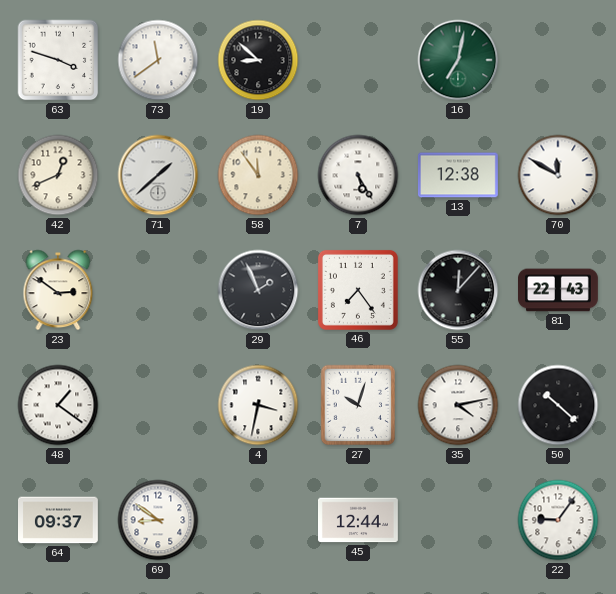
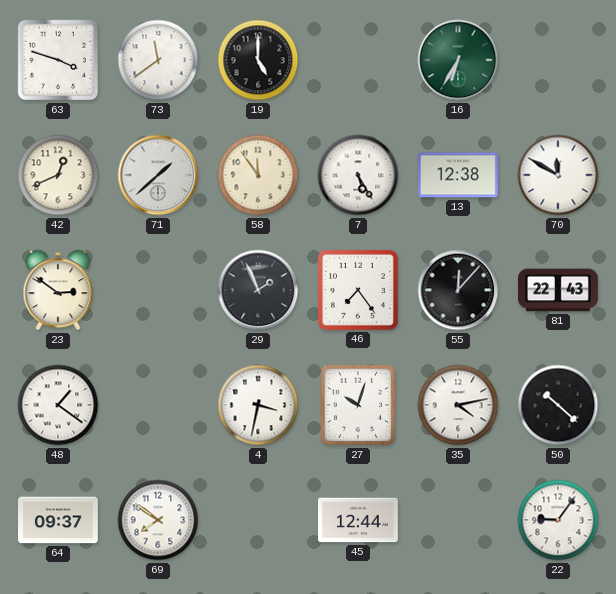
19: 8:52 -> 5:00 (258, 60)
16: 7:02 -> 6:35 (458, 60)
69: 8:51 -> 7:51 (158, 520)
